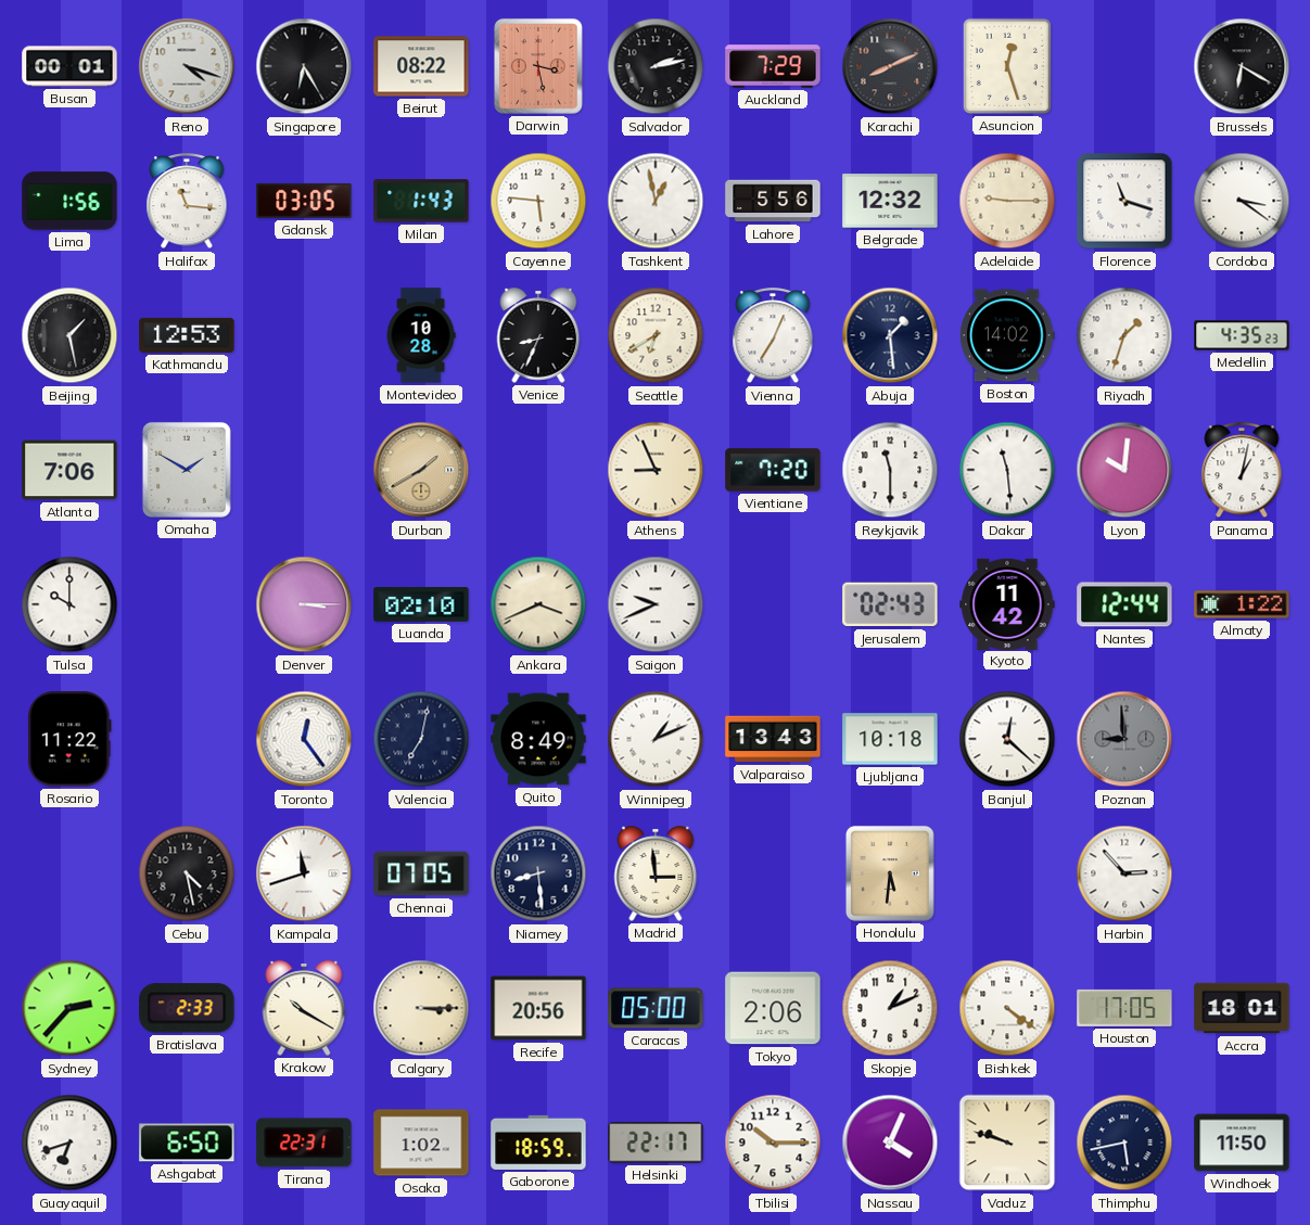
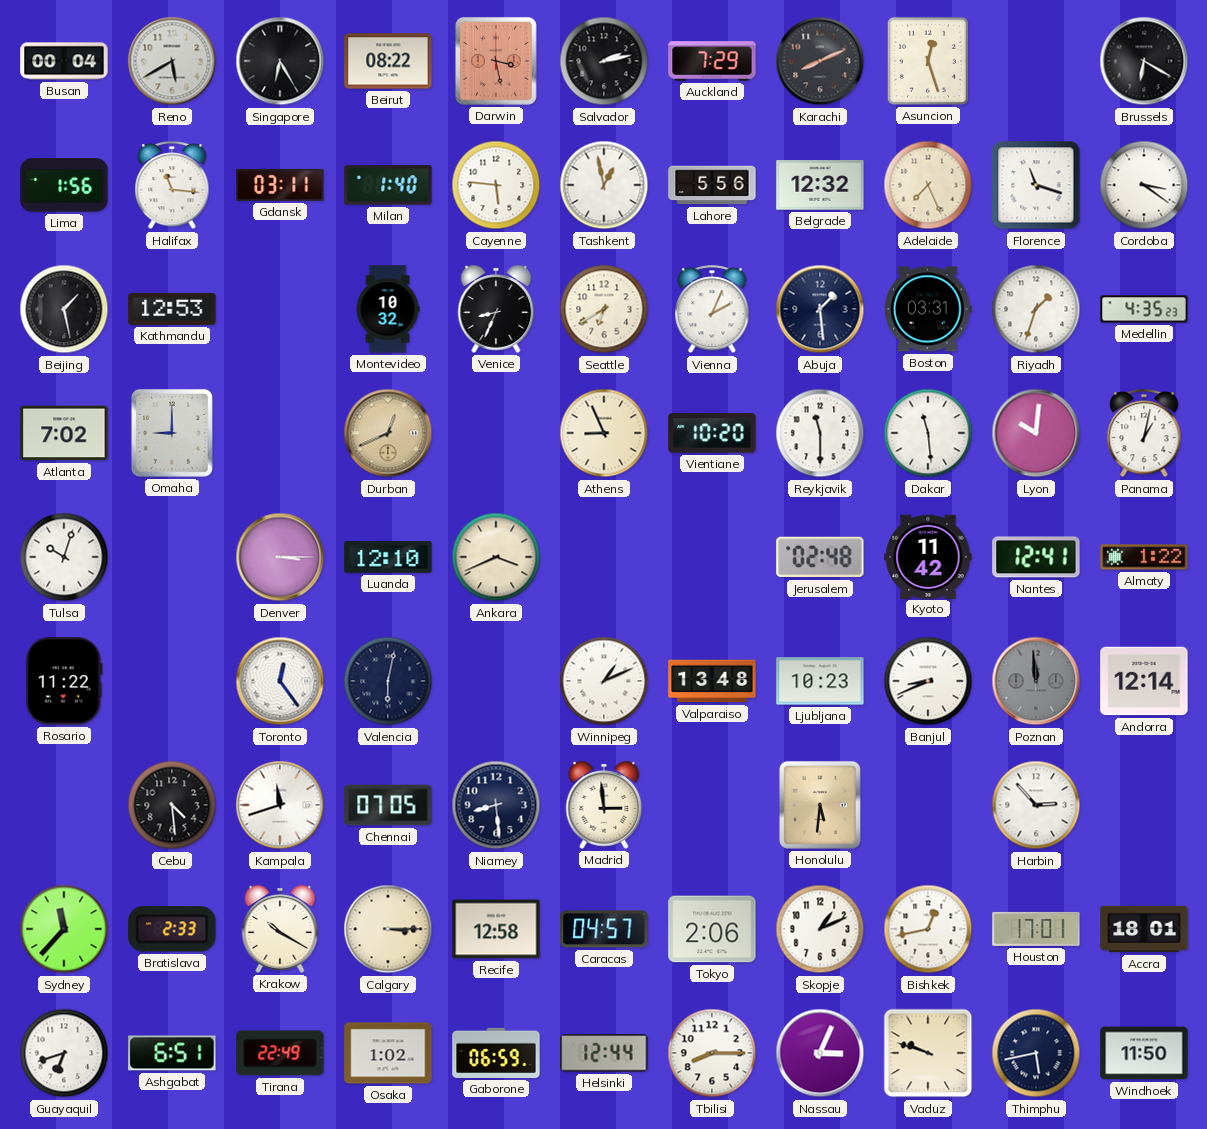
Busan: 00:01 -> 00:04 (64, 61)
Reno: 4:18 -> 5:40 (172, 61)
Gdansk: 03:05 -> 03:11 (280, 185)
Milan: 1:43 -> 1:40 (388, 185)
Adelaide: 9:15 -> 7:26 (928, 185)
Montevideo: 10:28 -> 10:32 (388, 309)
Vienna: 7:04 -> 2:04 (712, 310)
Boston: 14:02 -> 03:31 (928, 309)
Atlanta: 7:06 -> 7:02 (64, 433)
Omaha: 1:50 -> 9:00 (172, 433)
Durban: 1:40 -> 12:41 (388, 433)
Vientiane: 7:20 -> 10:20 (712, 433)
Tulsa: 10:00 -> 10:03 (64, 557)
Luanda: 02:10 -> 12:10 (388, 558)
Saigon: 9:41 -> none (656, 604)
Jerusalem: 02:43 -> 02:48 (820, 557)
Nantes: 12:44 -> 12:41 (1036, 557)
Valencia: 7:02 -> 6:02 (388, 681)
Quito: 8:49 -> none (538, 739)
Valparaiso: 13:43 -> 13:48 (712, 681)
Ljubljana: 10:18 -> 10:23 (820, 681)
Banjul: 12:22 -> 8:41 (928, 681)
Poznan: 8:59 -> 11:59 (1036, 681)
Andorra: none -> 12:14 (1144, 681)
Cebu: 4:28 -> 4:29 (172, 805)
Sydney: 2:37 -> 11:37 (64, 929)
Recife: 20:56 -> 12:58 (496, 929)
Caracas: 05:00 -> 04:57 (604, 929)
Bishkek: 4:21 -> 12:43 (928, 929)
Houston: 17:05 -> 17:01 (1036, 929)
Ashgabat: 6:50 -> 6:51 (172, 1053)
Tirana: 22:31 -> 22:49 (280, 1053)
Gaborone: 18:59 -> 06:59 (496, 1053)
Helsinki: 22:17 -> 12:44 (604, 1053)
Tbilisi: 10:15 -> 8:15 (712, 1053)
Nassau: 4:04 -> 3:04 (820, 1053)
